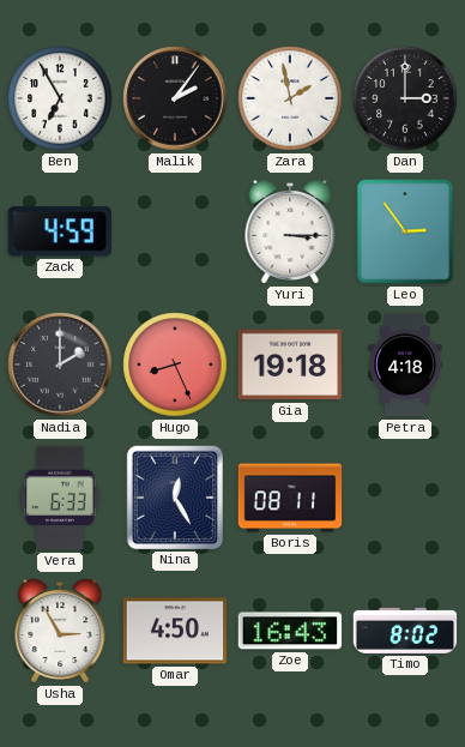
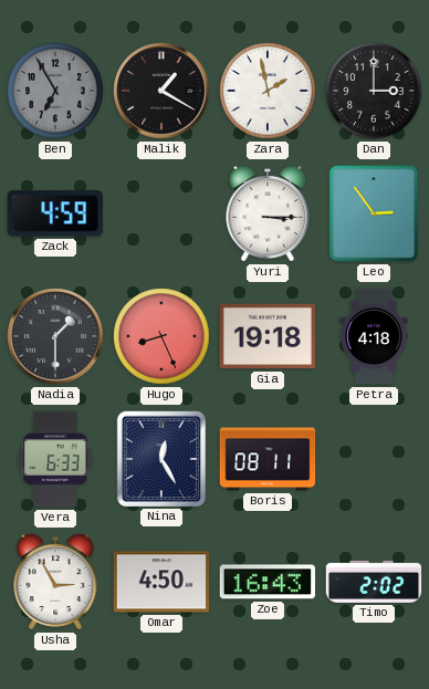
Ben dial: white -> grey (55, 91)
Malik: 2:06 -> 1:20 (161, 91)
Nadia: 2:00 -> 1:30 (55, 336)
Timo: 8:02 -> 2:02 (374, 582)
